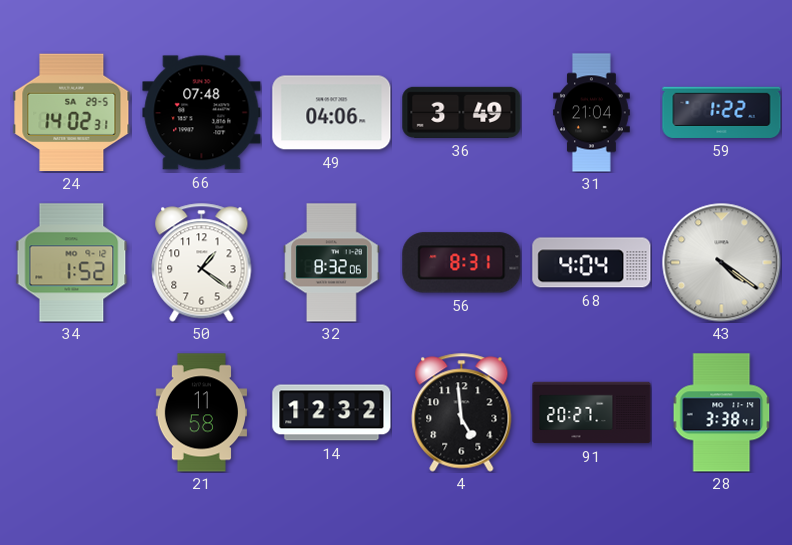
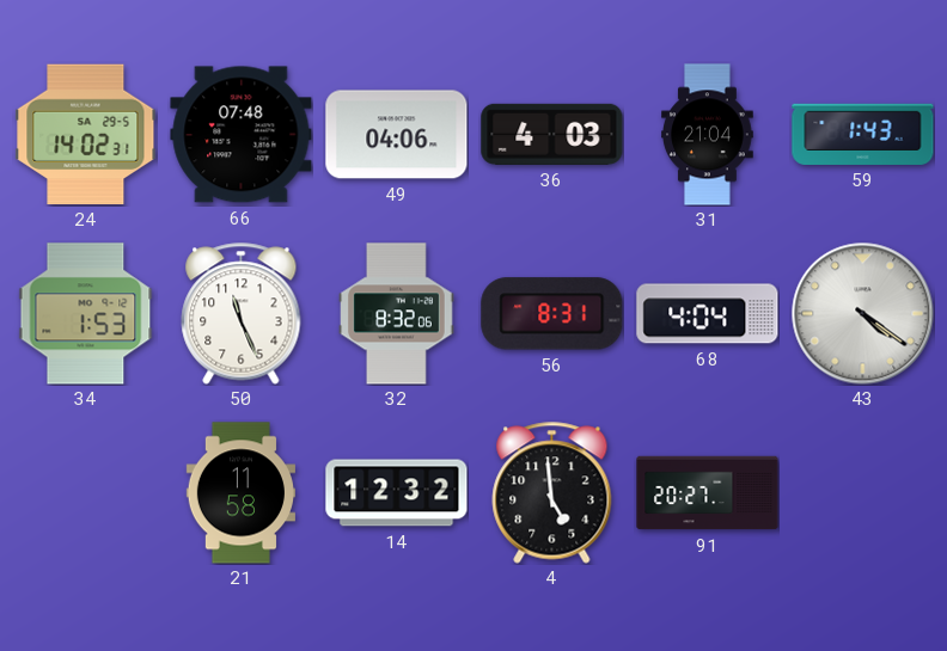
36: 3:49 -> 4:03 (552, 134)
59: 1:22 -> 1:43 (863, 134)
34: 1:52 -> 1:53 (86, 314)
50: 1:21 -> 11:26 (242, 314)
28: 3:38 -> none (722, 413)
